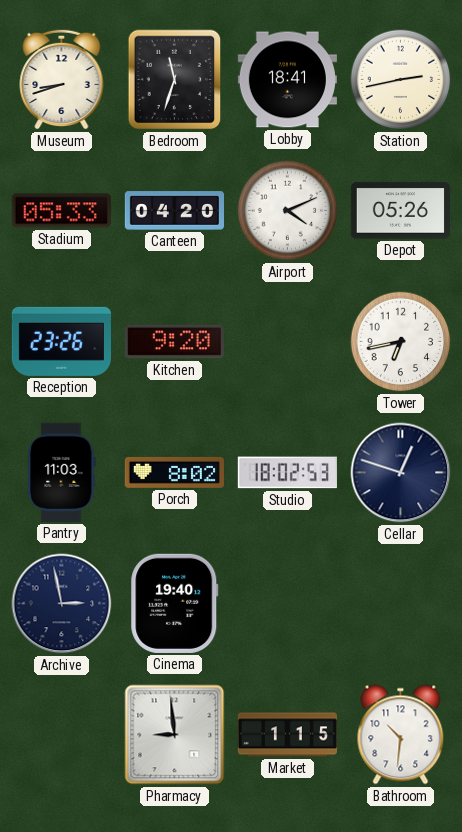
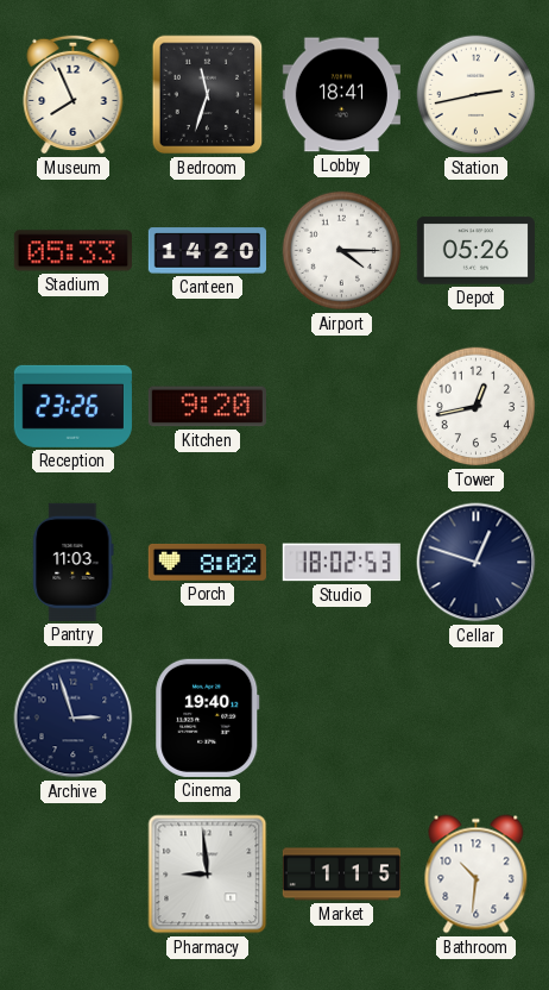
Museum: 8:42 -> 7:56 (74, 94)
Canteen: 04:20 -> 14:20 (207, 251)
Airport: 4:11 -> 4:15 (342, 251)
Tower: 6:43 -> 12:43 (477, 407)
Archive: 2:58 -> 2:57 (74, 719)
